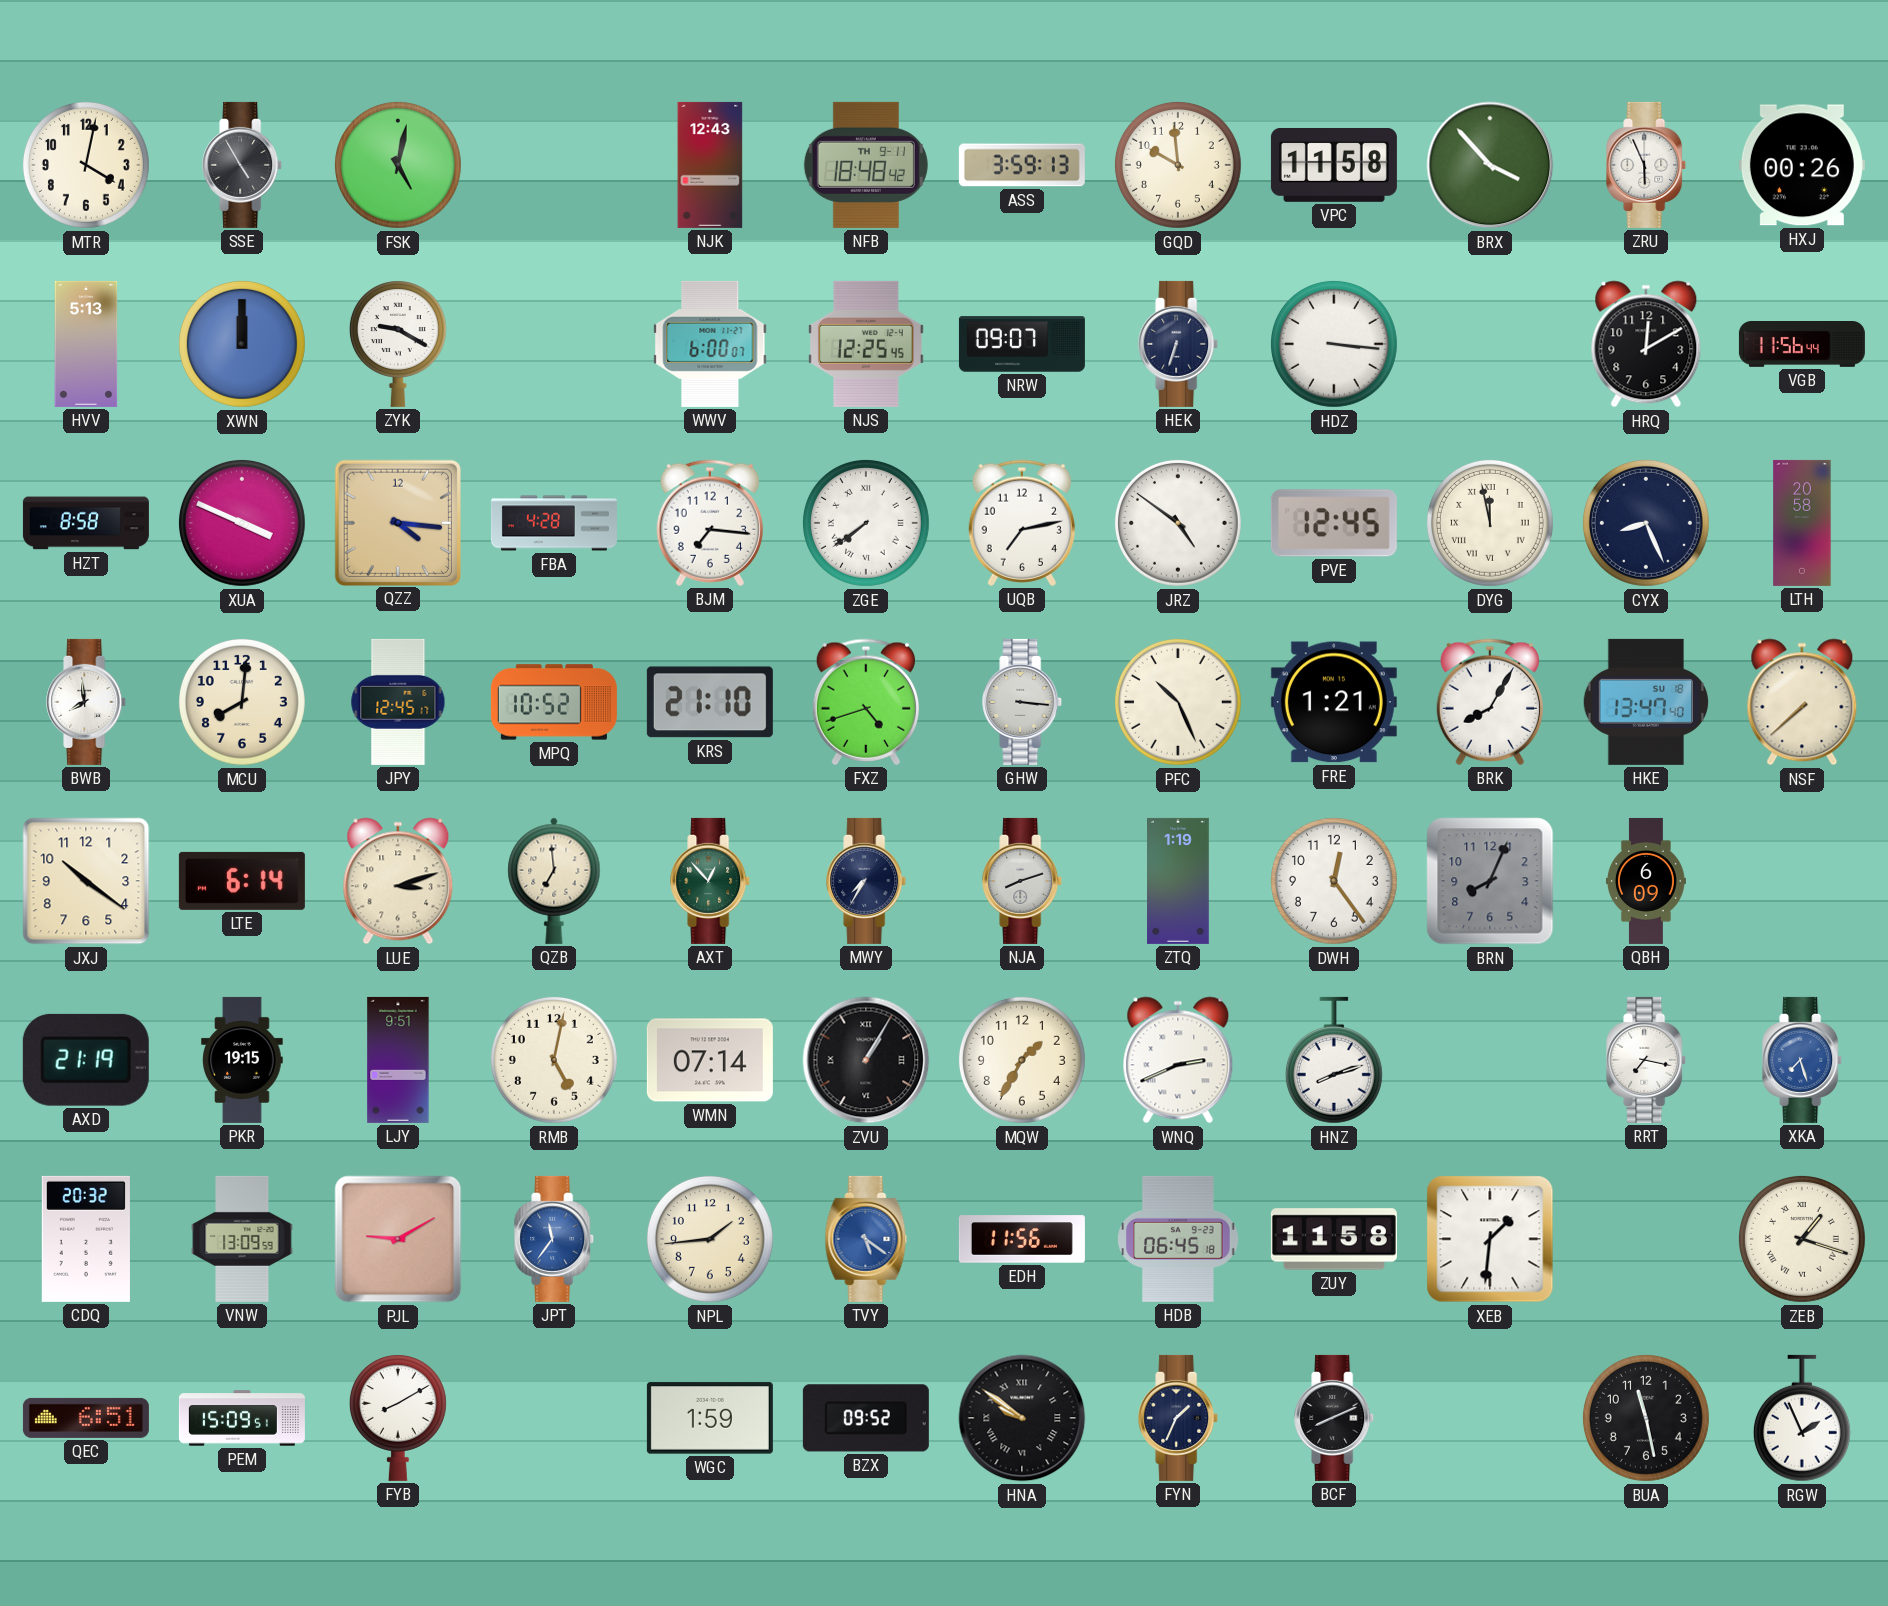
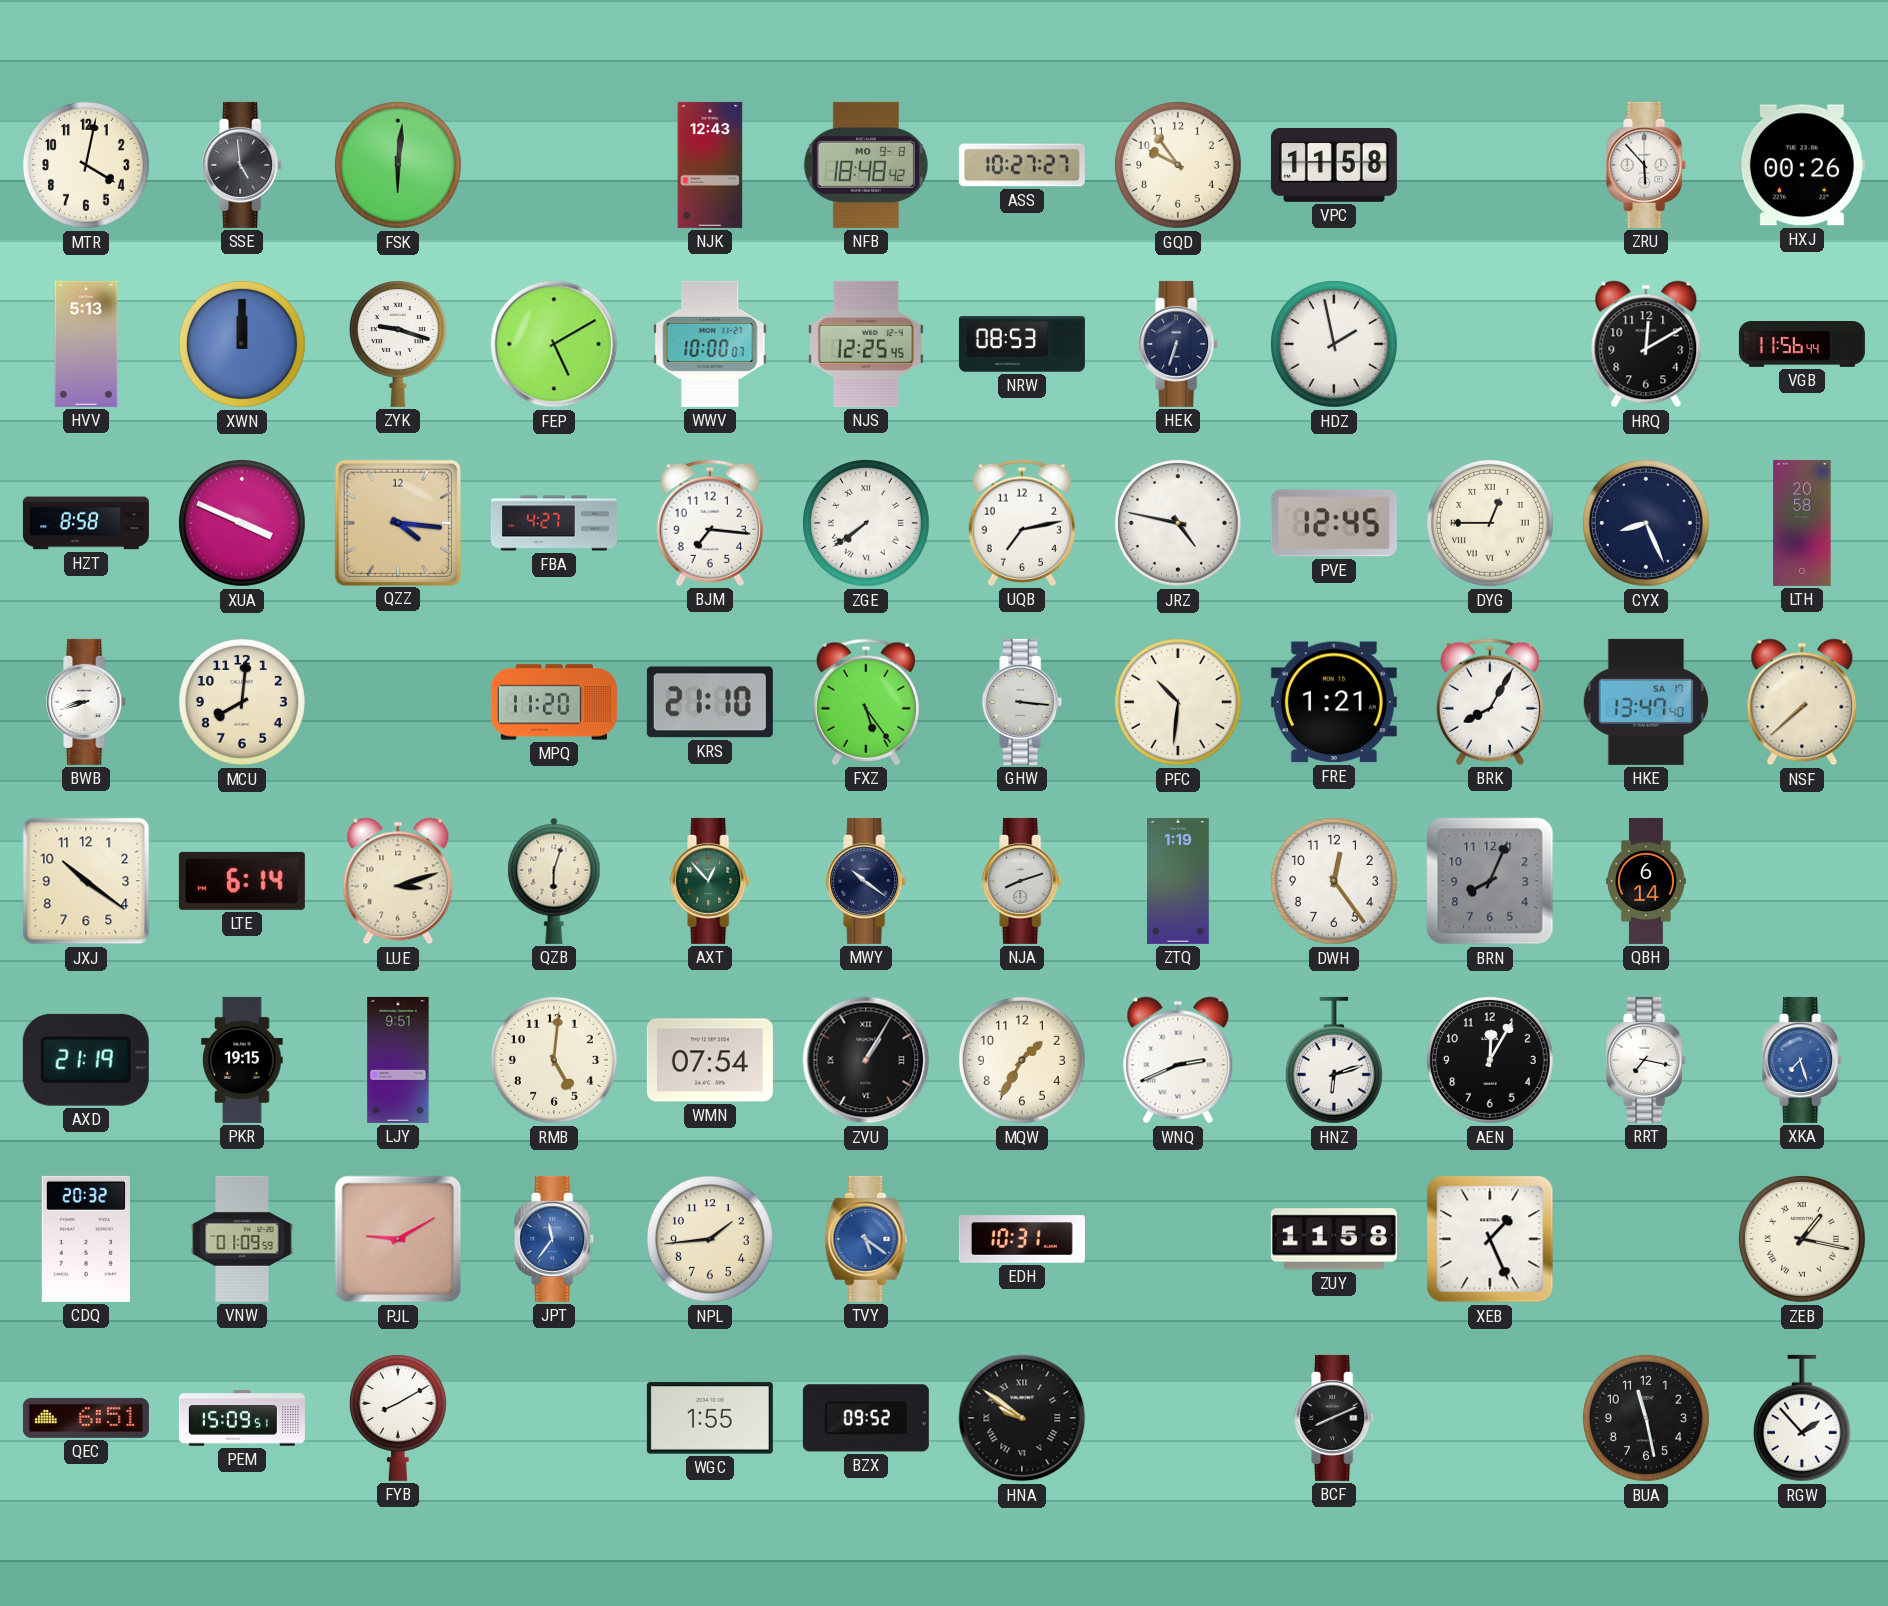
SSE: 4:55 -> 4:59 (243, 165)
FSK: 5:02 -> 6:01 (398, 165)
NFB date: TH 9-11 -> MO 9-8 (866, 165)
ASS: 3:59 -> 10:27 (1022, 165)
GQD: 9:59 -> 9:54 (1178, 165)
BRX: 3:53 -> none (1490, 165)
ZRU: 5:56 -> 5:53 (1647, 165)
ZYK: 9:20 -> 9:18 (398, 344)
FEP: none -> 5:10 (554, 344)
WWV: 6:00 -> 10:00 (710, 344)
NRW: 09:07 -> 08:53 (1022, 344)
HDZ: 3:16 -> 1:58 (1334, 344)
FBA: 4:28 -> 4:27 (554, 523)
JRZ: 4:51 -> 4:47 (1178, 523)
DYG: 11:58 -> 12:45 (1490, 523)
BWB: 7:59 -> 8:42 (87, 702)
JPY: 12:45 -> none (398, 702)
MPQ: 10:52 -> 11:20 (554, 702)
FXZ: 4:42 -> 5:24 (865, 702)
PFC: 10:26 -> 10:31 (1178, 702)
HKE date: SU 18 -> SA 17 (1646, 702)
QZB: 6:59 -> 6:03 (554, 881)
MWY: 7:35 -> 10:21 (867, 881)
QBH: 6:09 -> 6:14 (1646, 881)
RMB: 5:02 -> 5:01 (554, 1060)
WMN: 07:14 -> 07:54 (710, 1060)
HNZ: 8:12 -> 6:12 (1334, 1060)
AEN: none -> 12:05 (1490, 1060)
VNW: 13:09 -> 01:09 (242, 1239)
EDH: 11:56 -> 10:31 (1022, 1239)
HDB: 06:45 -> none (1178, 1239)
XEB: 1:31 -> 1:26 (1490, 1239)
ZEB: 1:18 -> 1:17 (1802, 1239)
WGC: 1:59 -> 1:55 (710, 1418)
FYN: 1:34 -> none (1179, 1418)
RGW: 1:56 -> 1:53 (1802, 1418)
